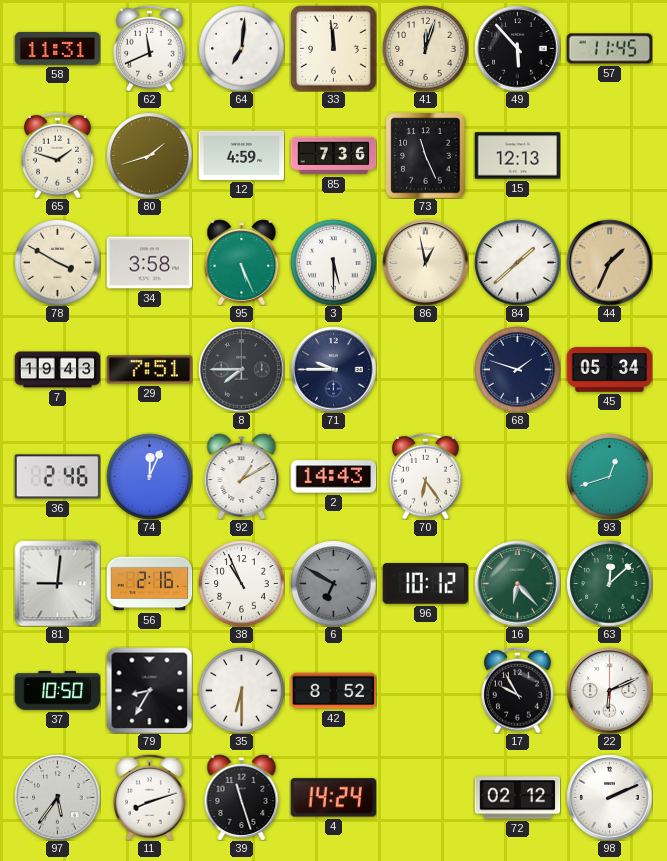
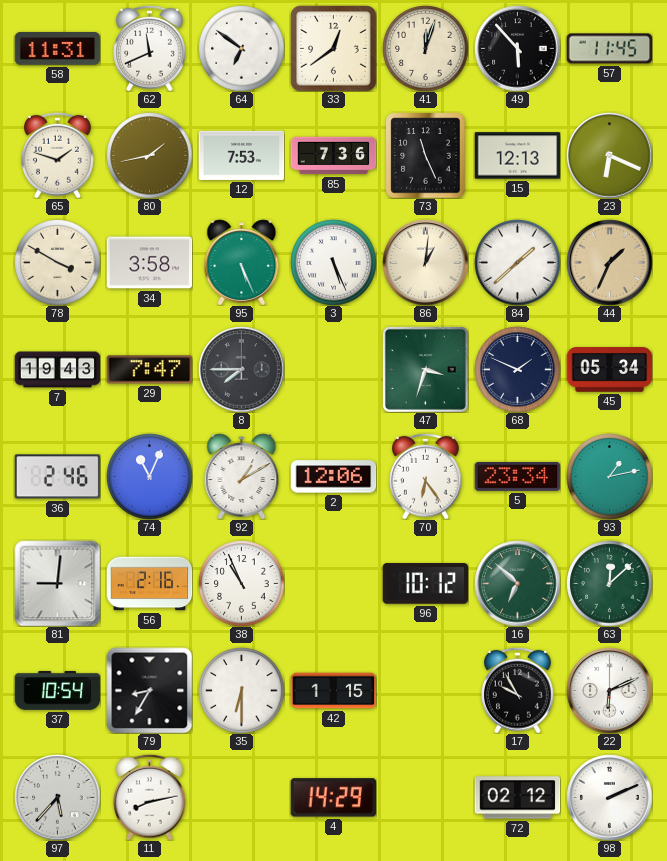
64: 7:01 -> 6:51 (241, 48)
33: 11:59 -> 12:39 (333, 48)
80: 1:42 -> 1:43 (149, 155)
12: 4:59 -> 7:53 (241, 155)
23: none -> 6:19 (609, 155)
3: 5:30 -> 5:26 (333, 262)
86: 12:58 -> 1:01 (425, 262)
29: 7:51 -> 7:47 (149, 370)
71: 9:45 -> none (333, 369)
47: none -> 3:33 (425, 369)
68: 1:48 -> 1:49 (517, 369)
74: 12:04 -> 11:04 (149, 476)
2: 14:43 -> 12:06 (333, 477)
5: none -> 23:34 (517, 476)
93: 12:42 -> 1:13 (609, 476)
6: 6:50 -> none (333, 583)
16: 6:23 -> 6:52 (517, 583)
37: 10:50 -> 10:54 (57, 690)
42: 8:52 -> 1:15 (333, 691)
97: 5:36 -> 5:37 (57, 797)
11: 8:12 -> 8:13 (150, 797)
39: 11:27 -> none (242, 797)
4: 14:24 -> 14:29 (333, 798)
